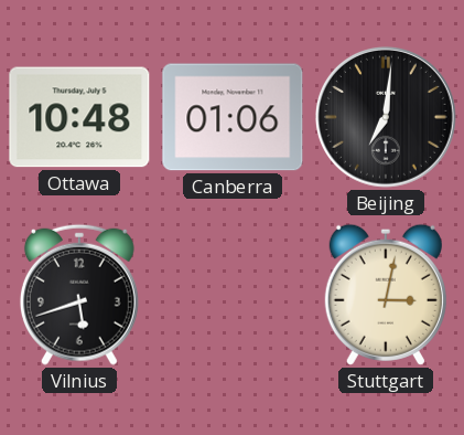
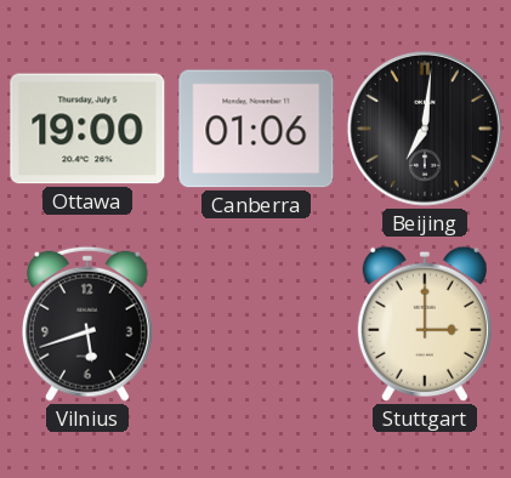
Ottawa: 10:48 -> 19:00 (87, 129)
Stuttgart: 3:02 -> 3:00 (425, 324)
